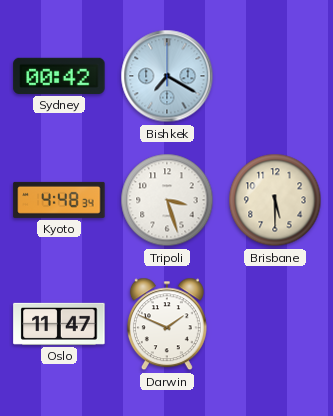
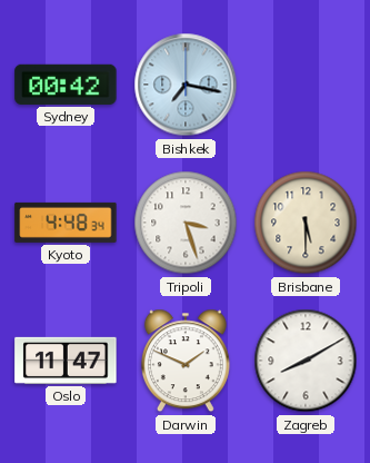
Bishkek: 7:20 -> 7:17 (186, 85)
Zagreb: none -> 8:10 (306, 361)
